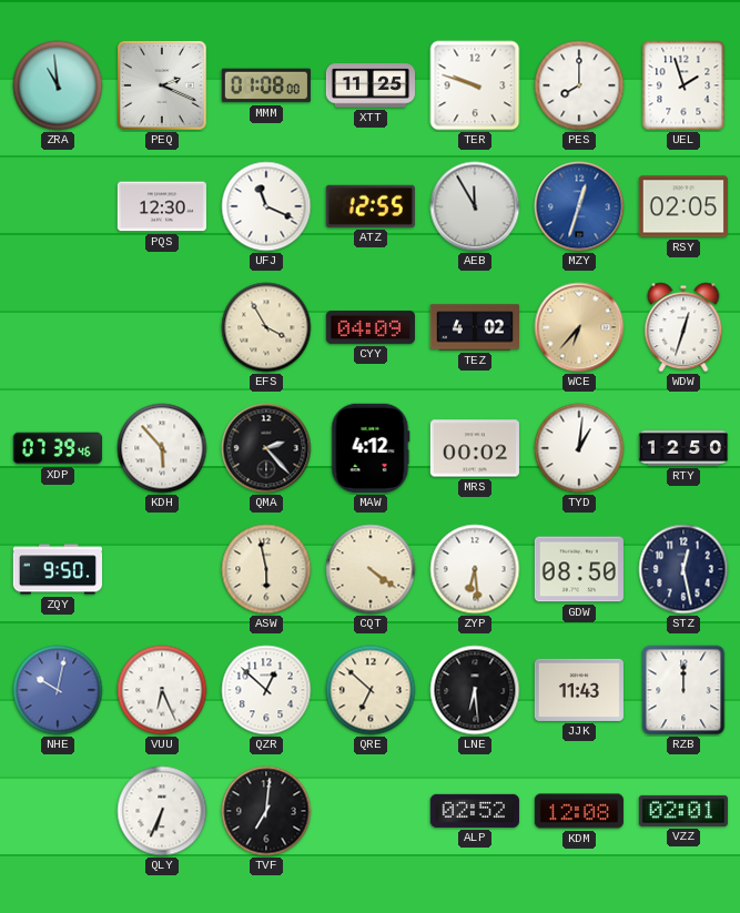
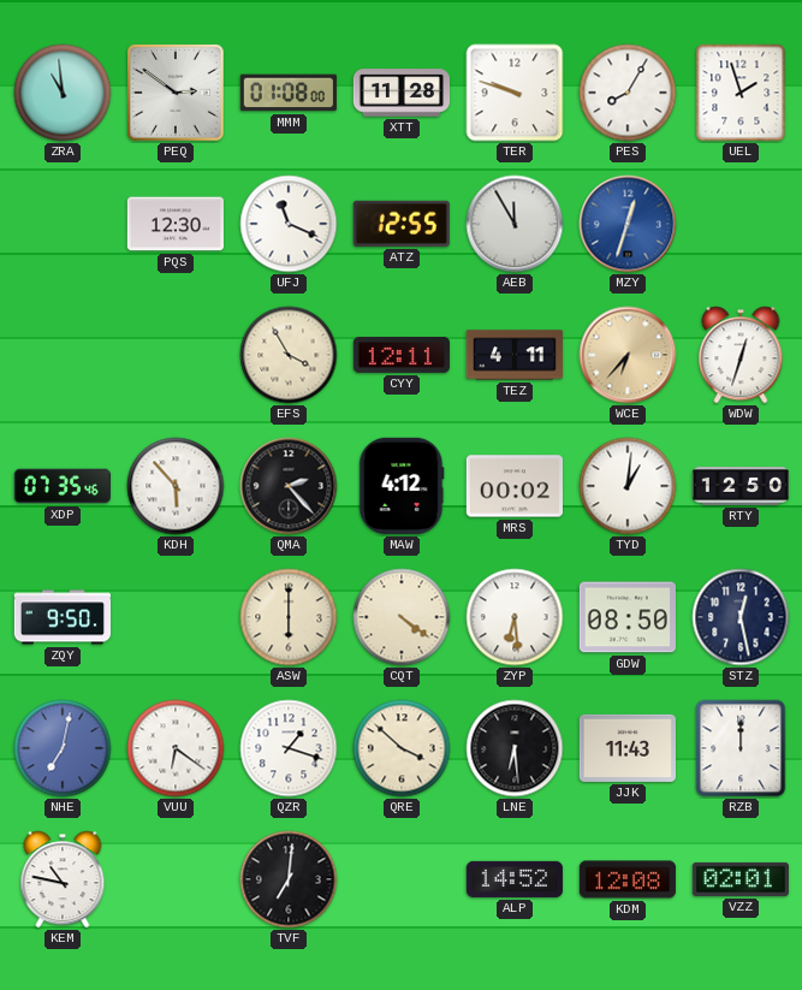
PEQ: 2:19 -> 2:51 (177, 94)
XTT: 11:25 -> 11:28 (400, 93)
PES: 8:00 -> 8:05 (628, 93)
RSY: 02:05 -> none (683, 206)
CYY: 04:09 -> 12:11 (402, 356)
TEZ: 4:02 -> 4:11 (513, 355)
XDP: 07:39 -> 07:35 (61, 486)
ASW: 5:58 -> 6:00 (289, 617)
NHE: 10:02 -> 7:02 (63, 748)
VUU: 6:26 -> 6:21 (176, 748)
QZR: 12:52 -> 1:18 (289, 748)
QRE: 6:52 -> 3:52 (402, 748)
KEM: none -> 10:47 (63, 879)
QLY: 6:34 -> none (162, 811)
ALP: 02:52 -> 14:52 (515, 879)
